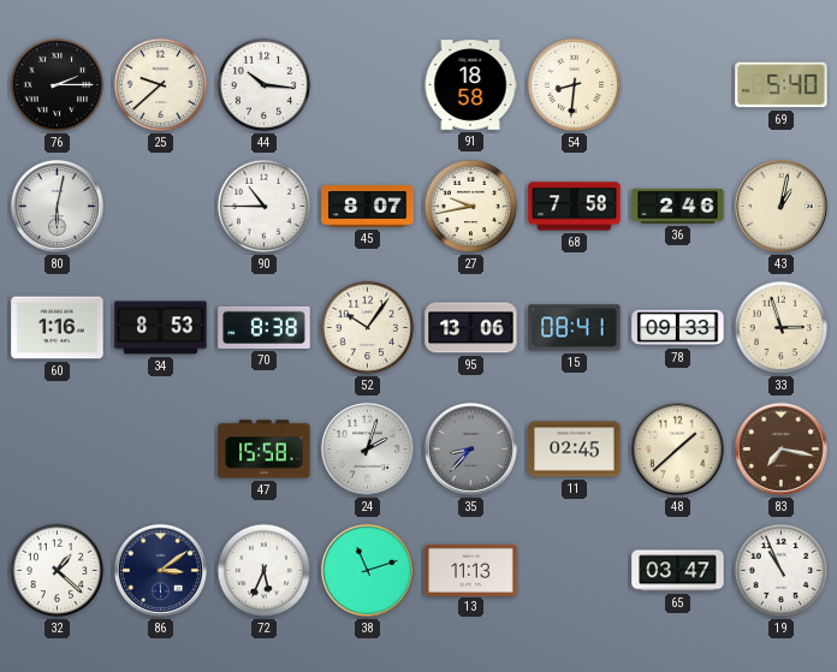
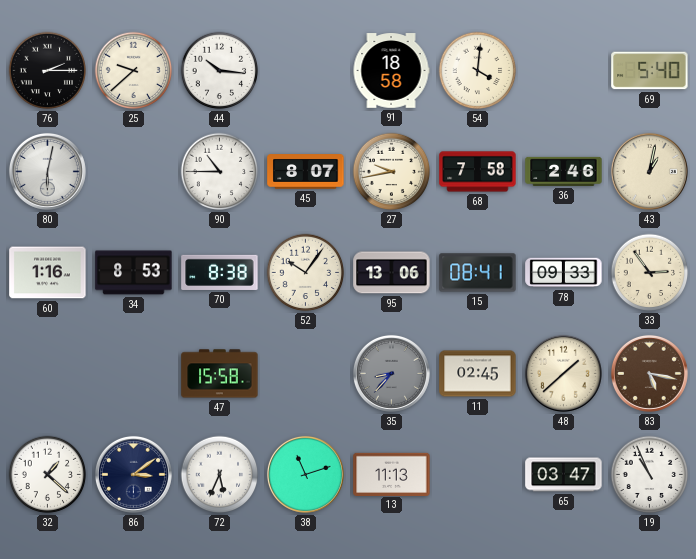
54: 8:31 -> 4:01 (478, 71)
33: 2:57 -> 2:54 (650, 273)
24: 2:03 -> none (367, 448)
83: 7:17 -> 5:17 (649, 373)
